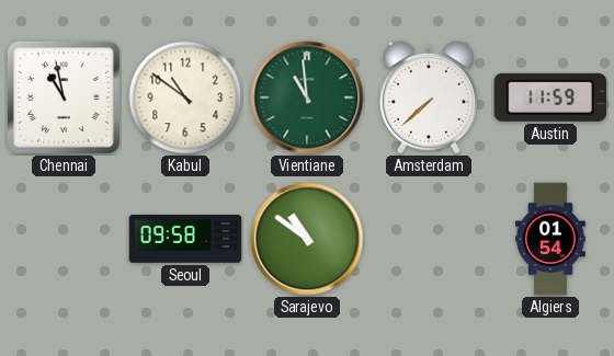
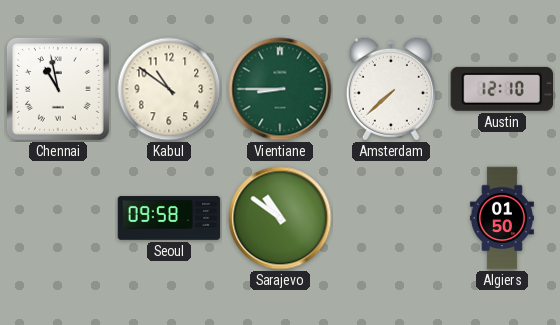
Vientiane: 10:59 -> 8:45 (280, 89)
Austin: 11:59 -> 12:10 (501, 89)
Algiers: 01:54 -> 01:50 (502, 218)
